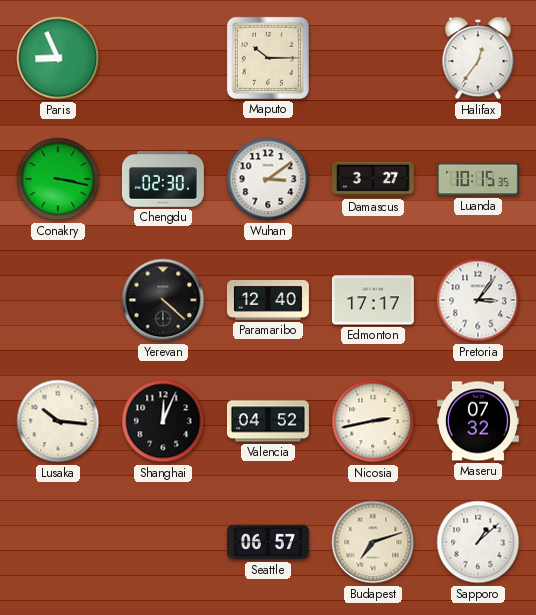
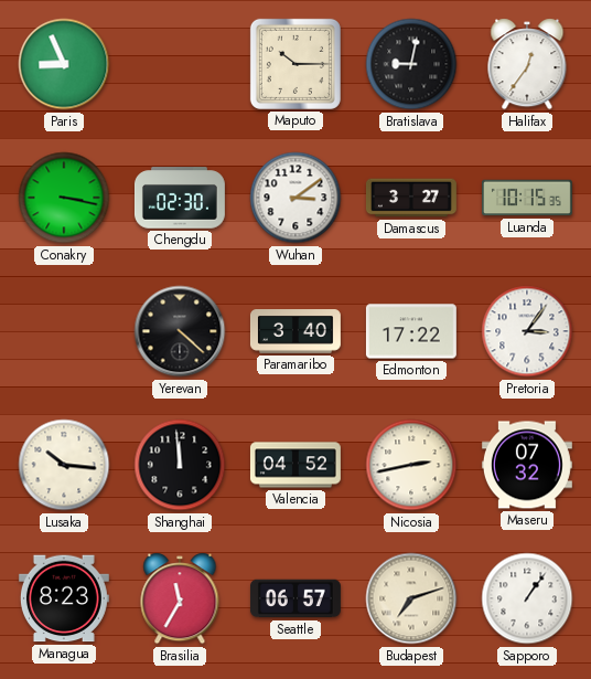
Bratislava: none -> 9:02 (411, 64)
Paramaribo: 12:40 -> 3:40 (295, 332)
Edmonton: 17:17 -> 17:22 (411, 331)
Shanghai: 12:04 -> 11:59 (180, 465)
Managua: none -> 8:23 (64, 598)
Brasilia: none -> 11:35 (180, 598)
Sapporo: 1:08 -> 1:06 (527, 598)
